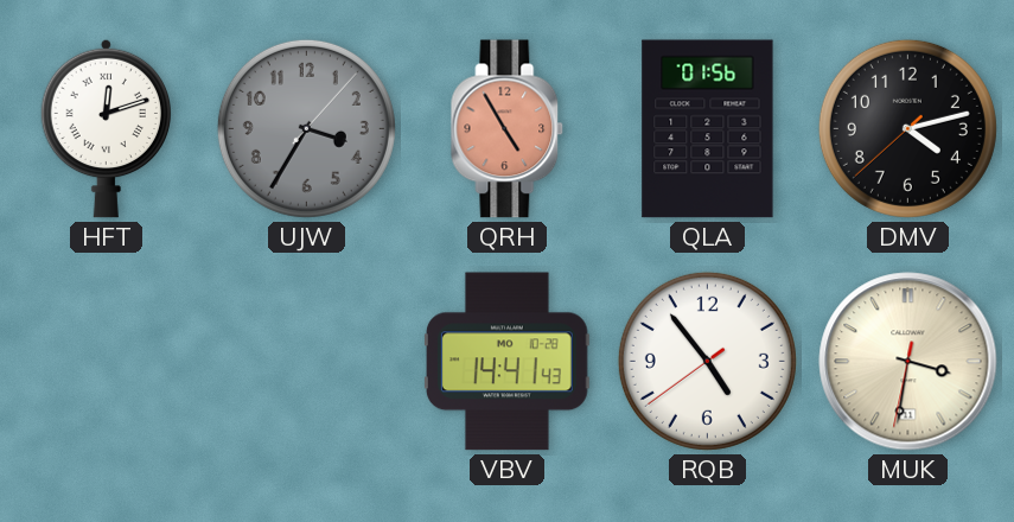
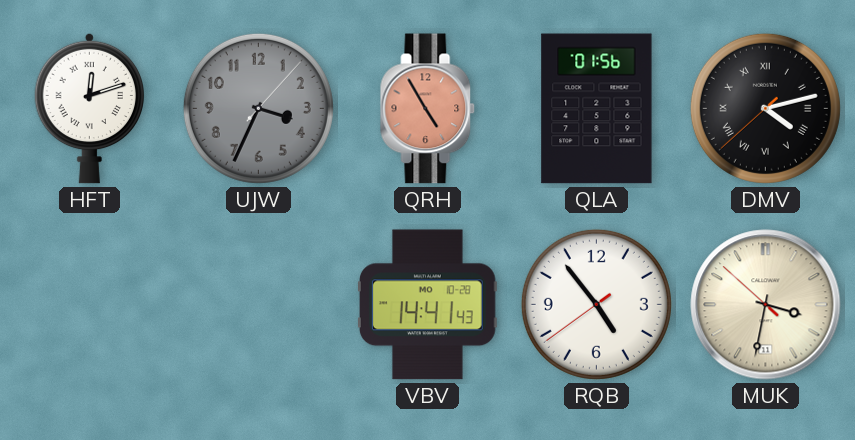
UJW: 3:35 -> 3:34 (258, 108)
DMV numerals: Arabic -> Roman (765, 108)
MUK: 3:31:32 -> 3:31:52 (766, 305)
